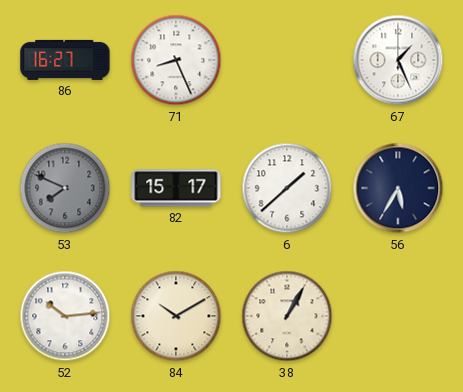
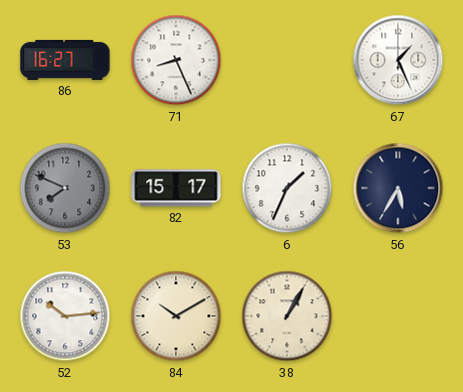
6: 1:38 -> 1:34 (287, 188)
